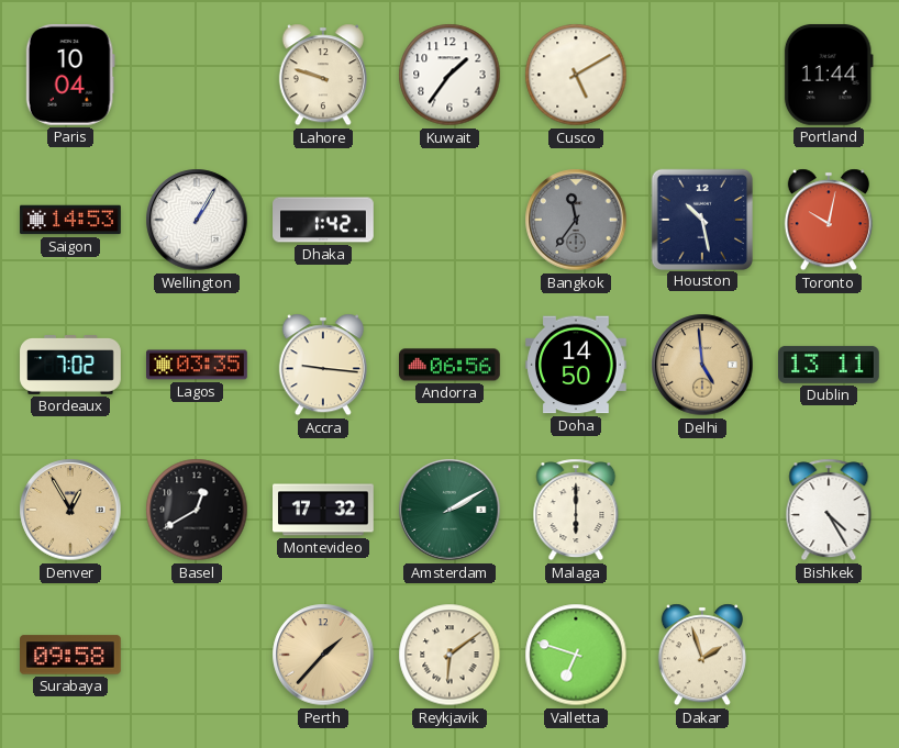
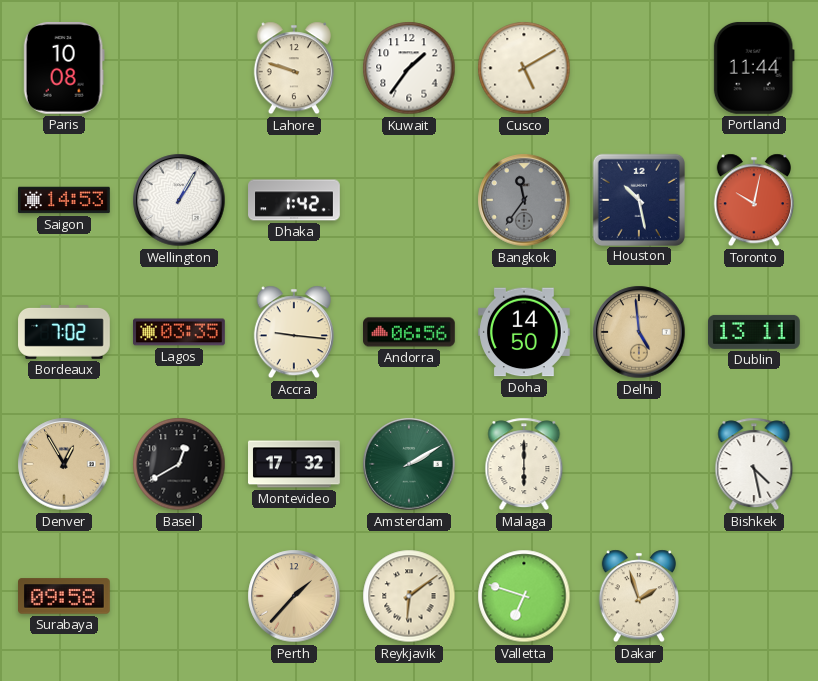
Paris: 10:04 -> 10:08 (64, 68)
Bishkek: 4:25 -> 4:28 (754, 464)
